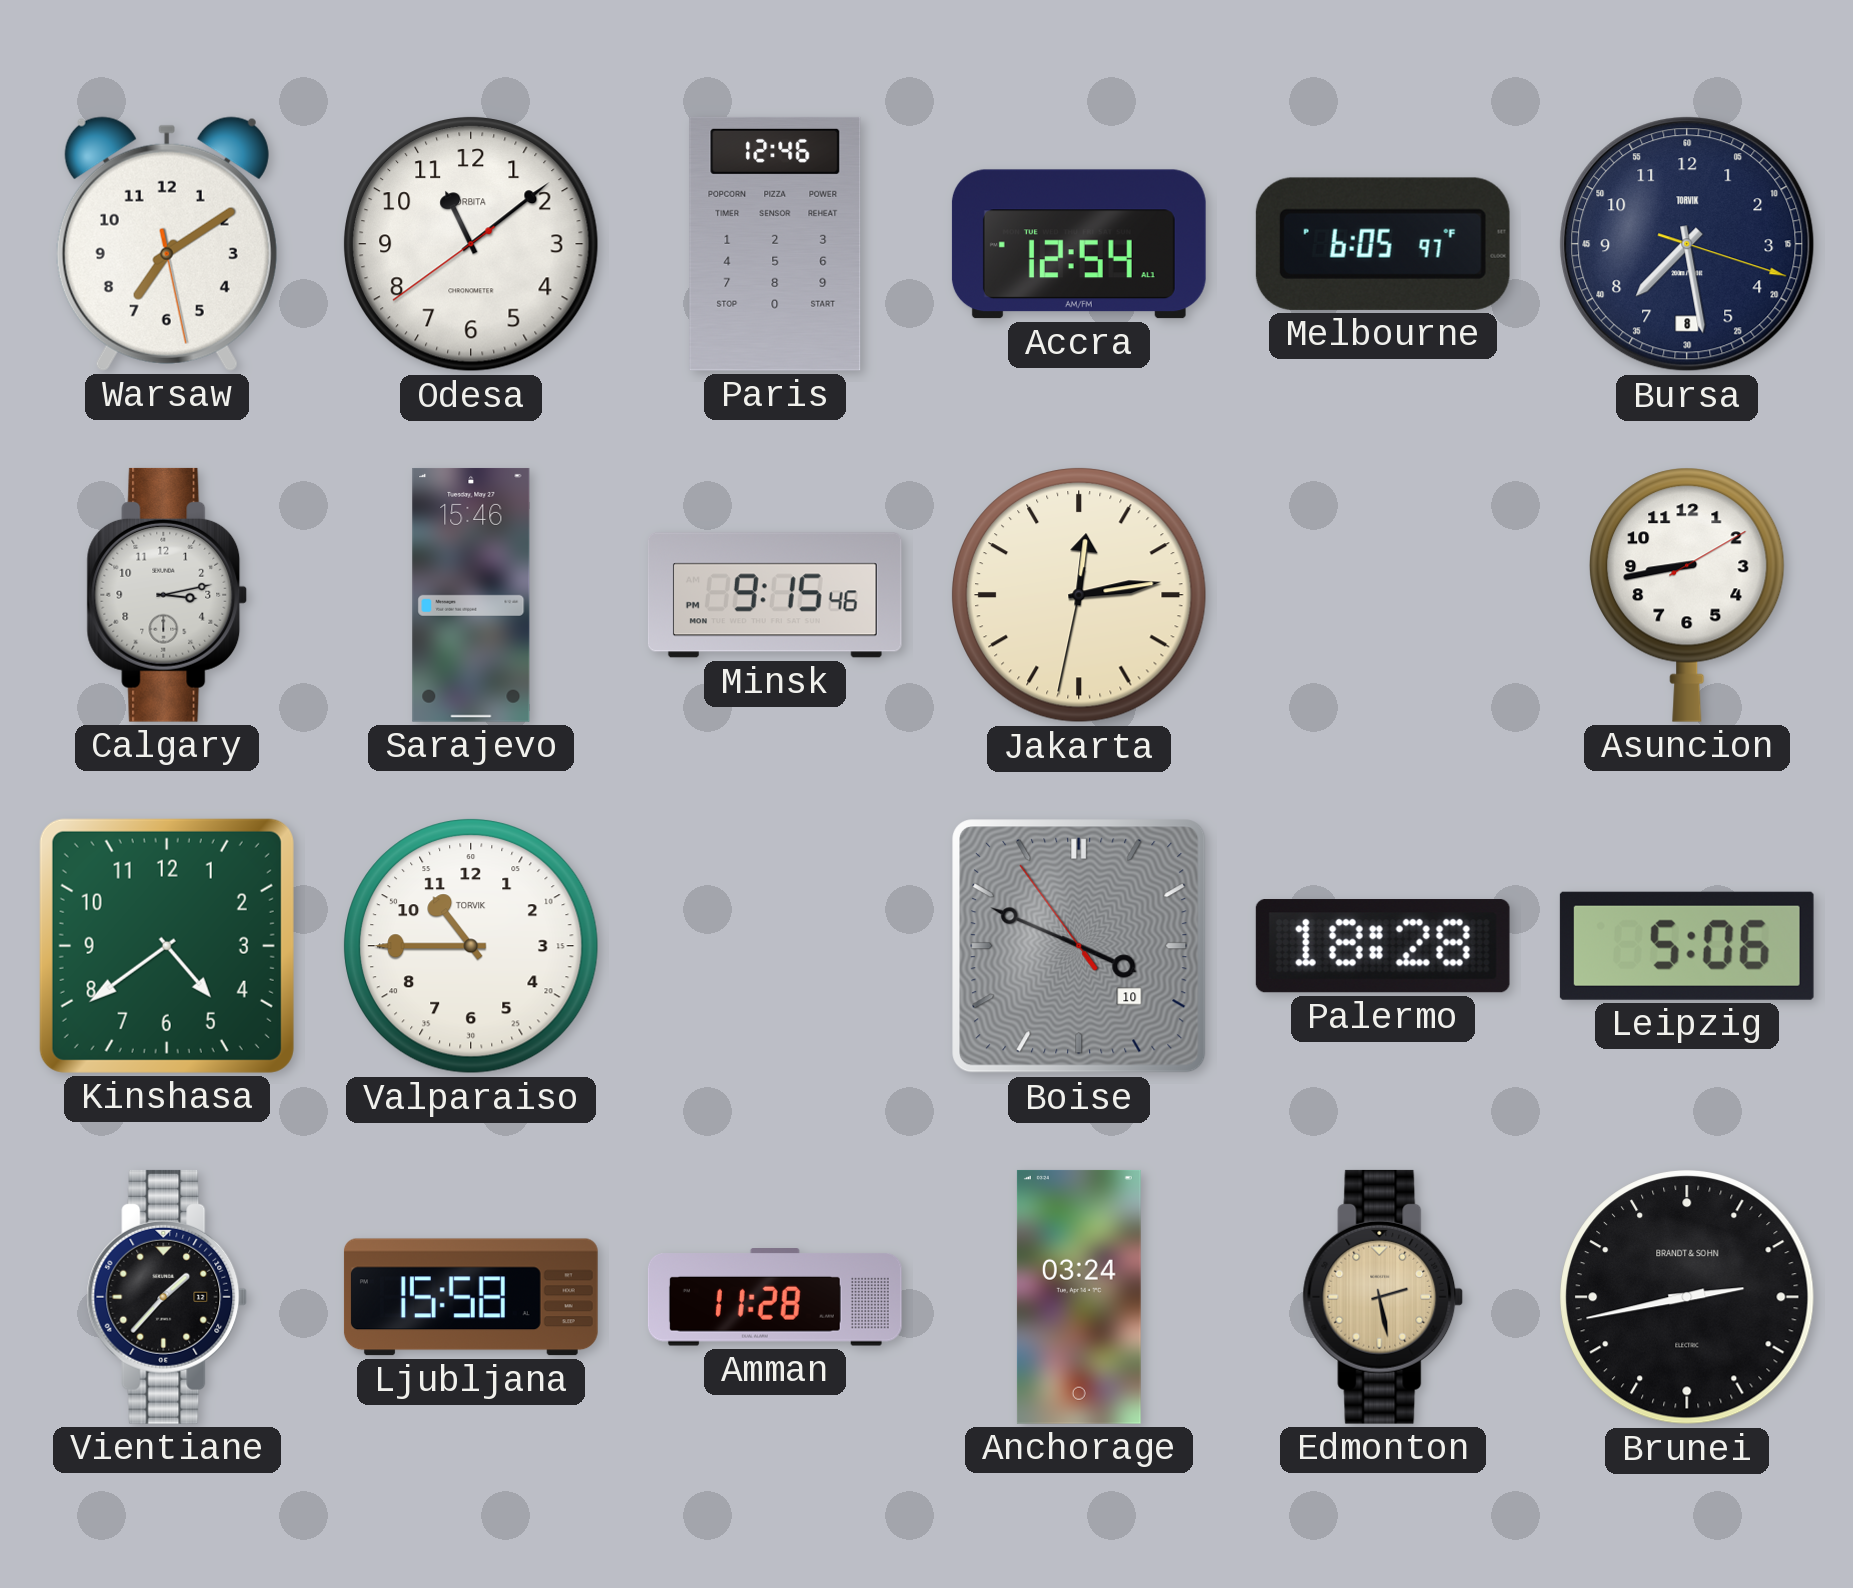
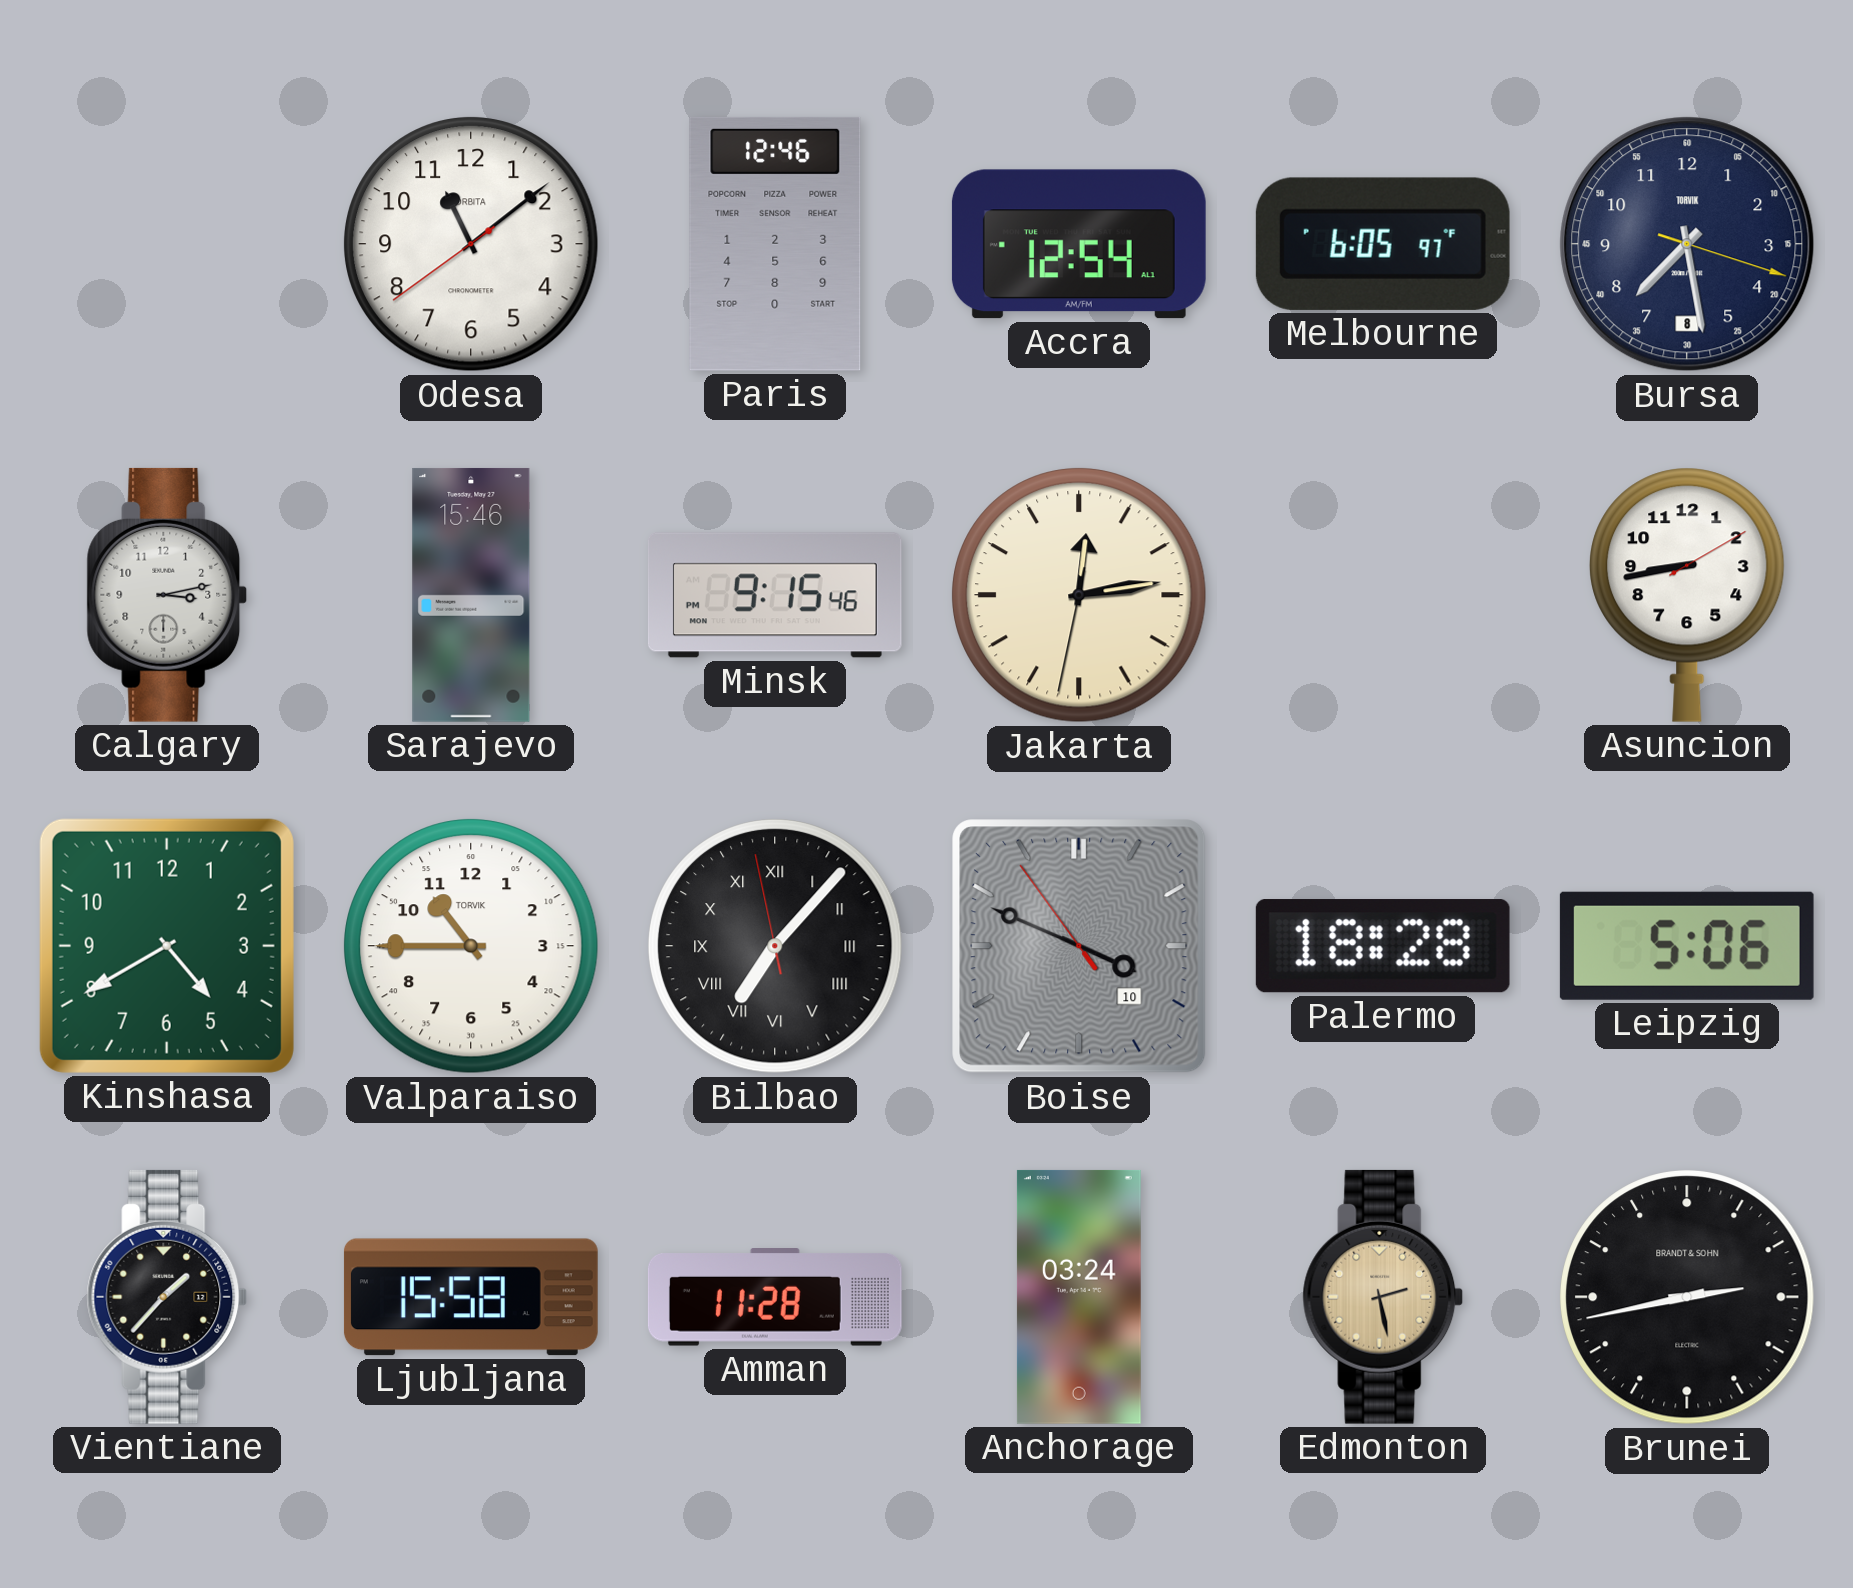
Warsaw: 7:09 -> none (167, 244)
Kinshasa: 4:39 -> 4:40 (167, 946)
Bilbao: none -> 7:06 (776, 947)
